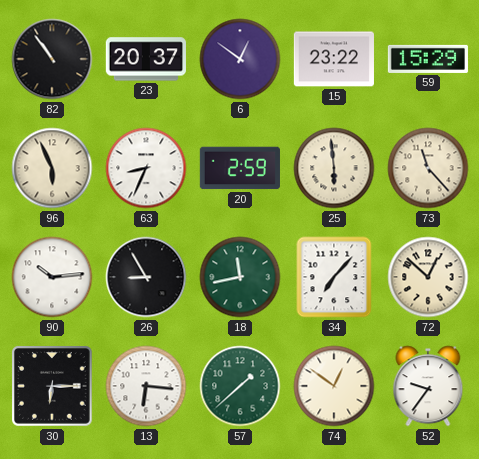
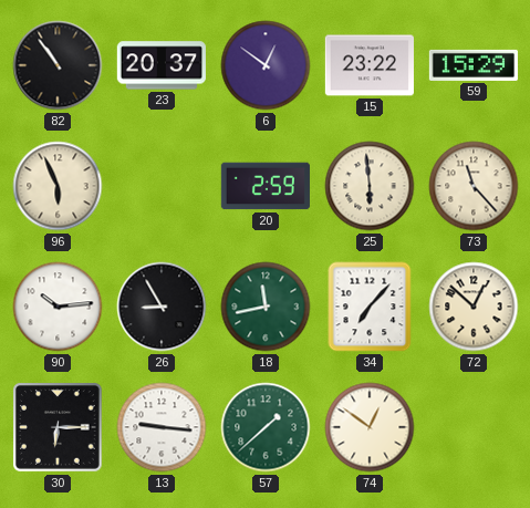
63: 8:34 -> none (146, 168)
13: 6:16 -> 9:16 (162, 427)
52: 9:36 -> none (428, 386)
